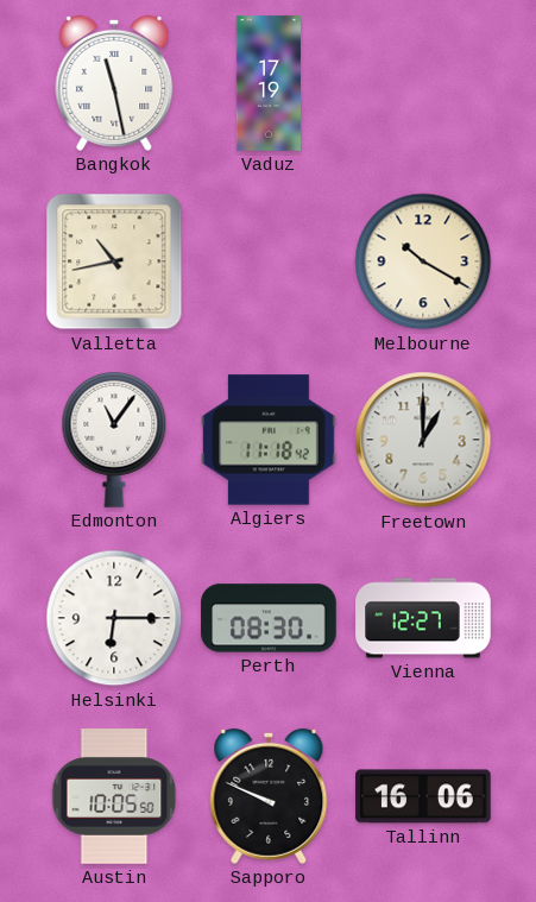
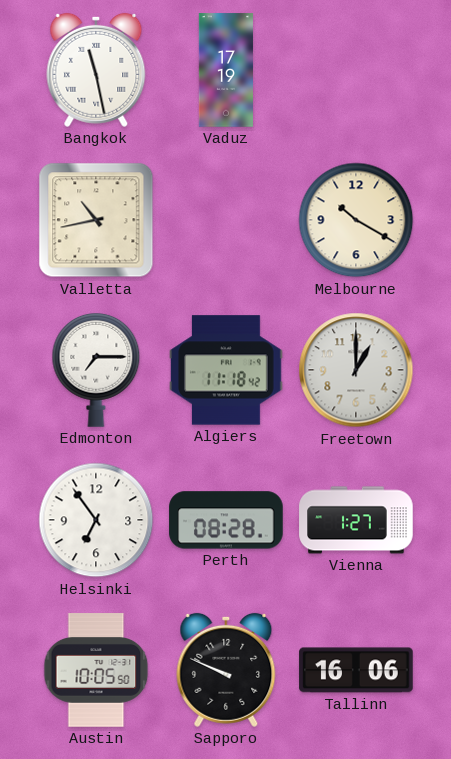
Edmonton: 11:06 -> 7:15 (96, 370)
Helsinki: 6:15 -> 6:54 (96, 520)
Perth: 08:30 -> 08:28 (226, 520)
Vienna: 12:27 -> 1:27 (356, 520)
